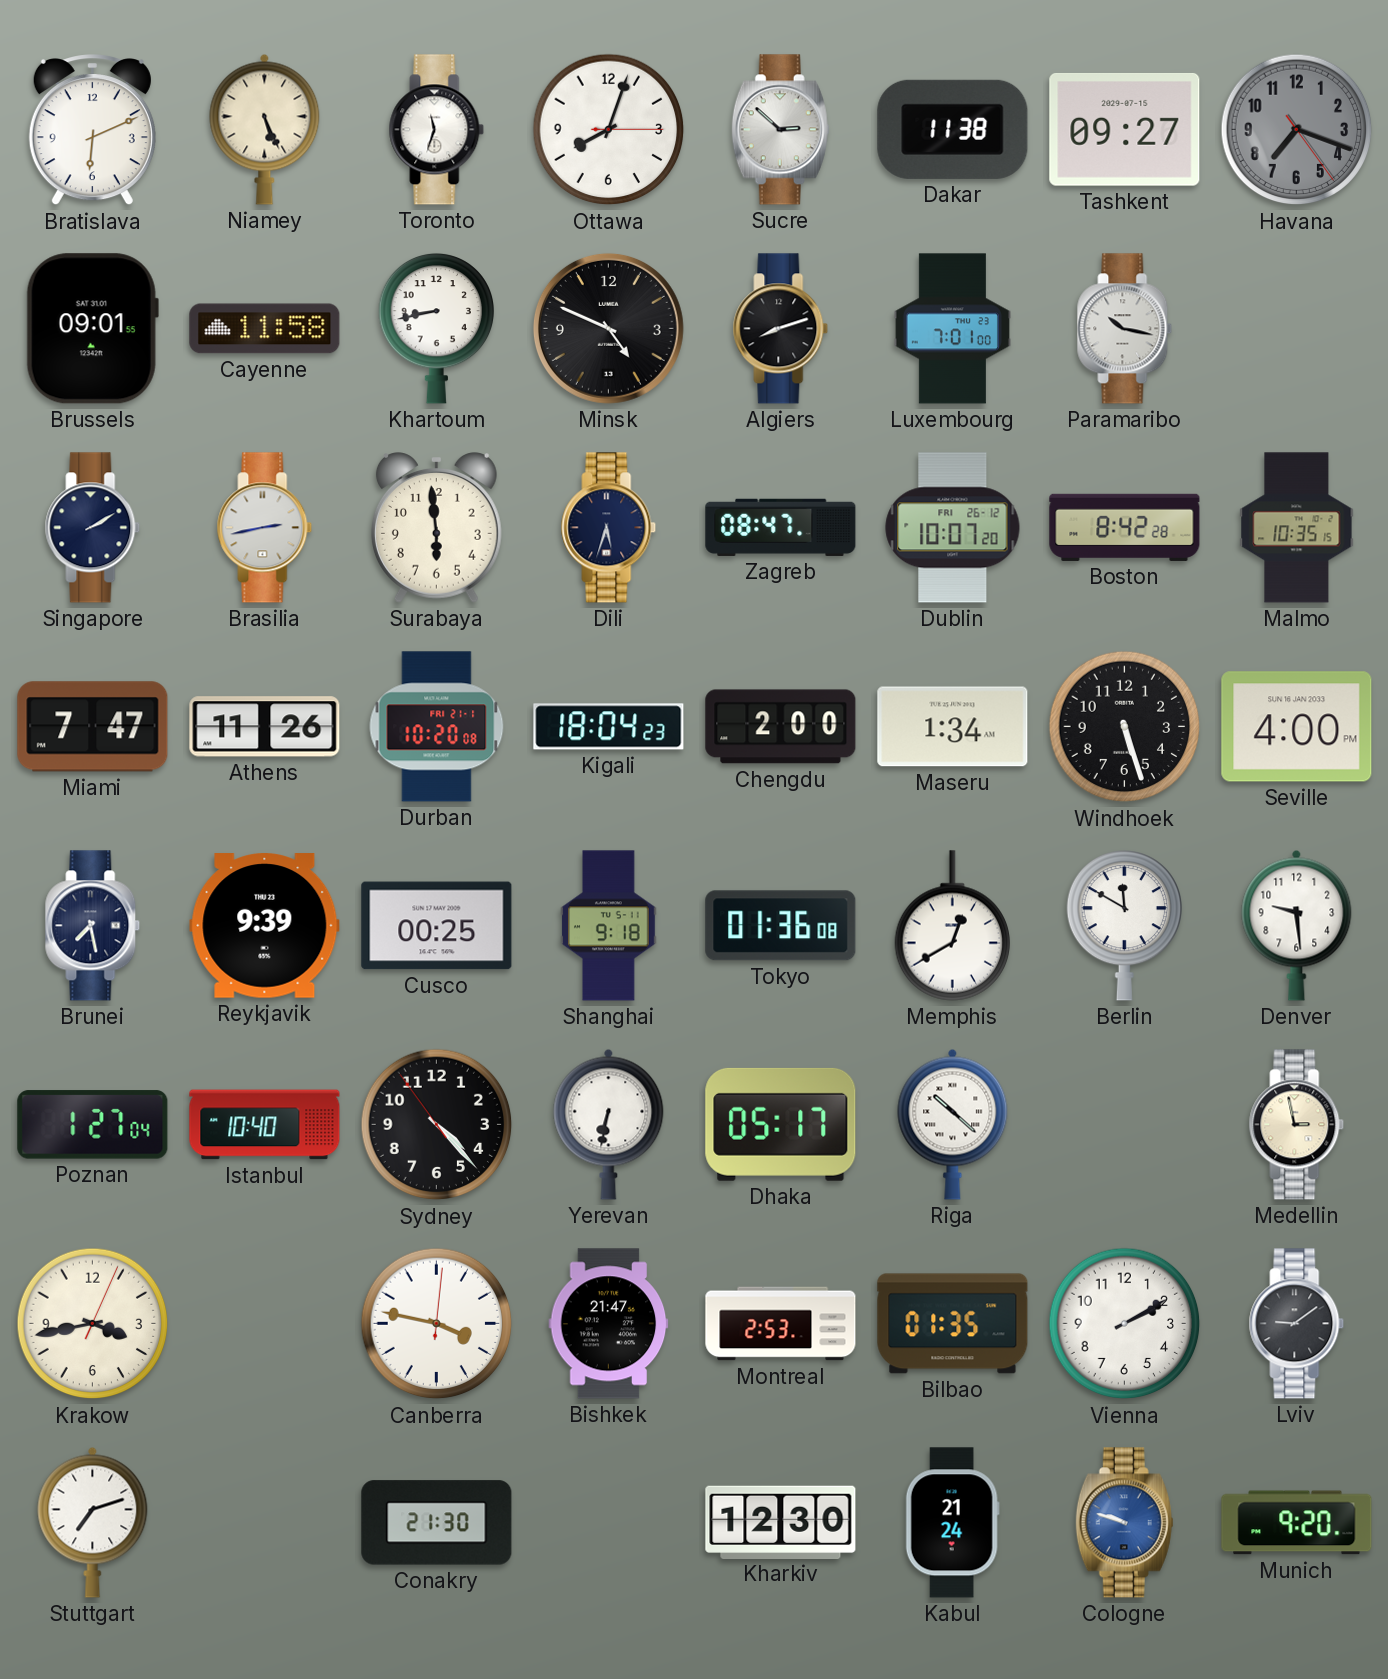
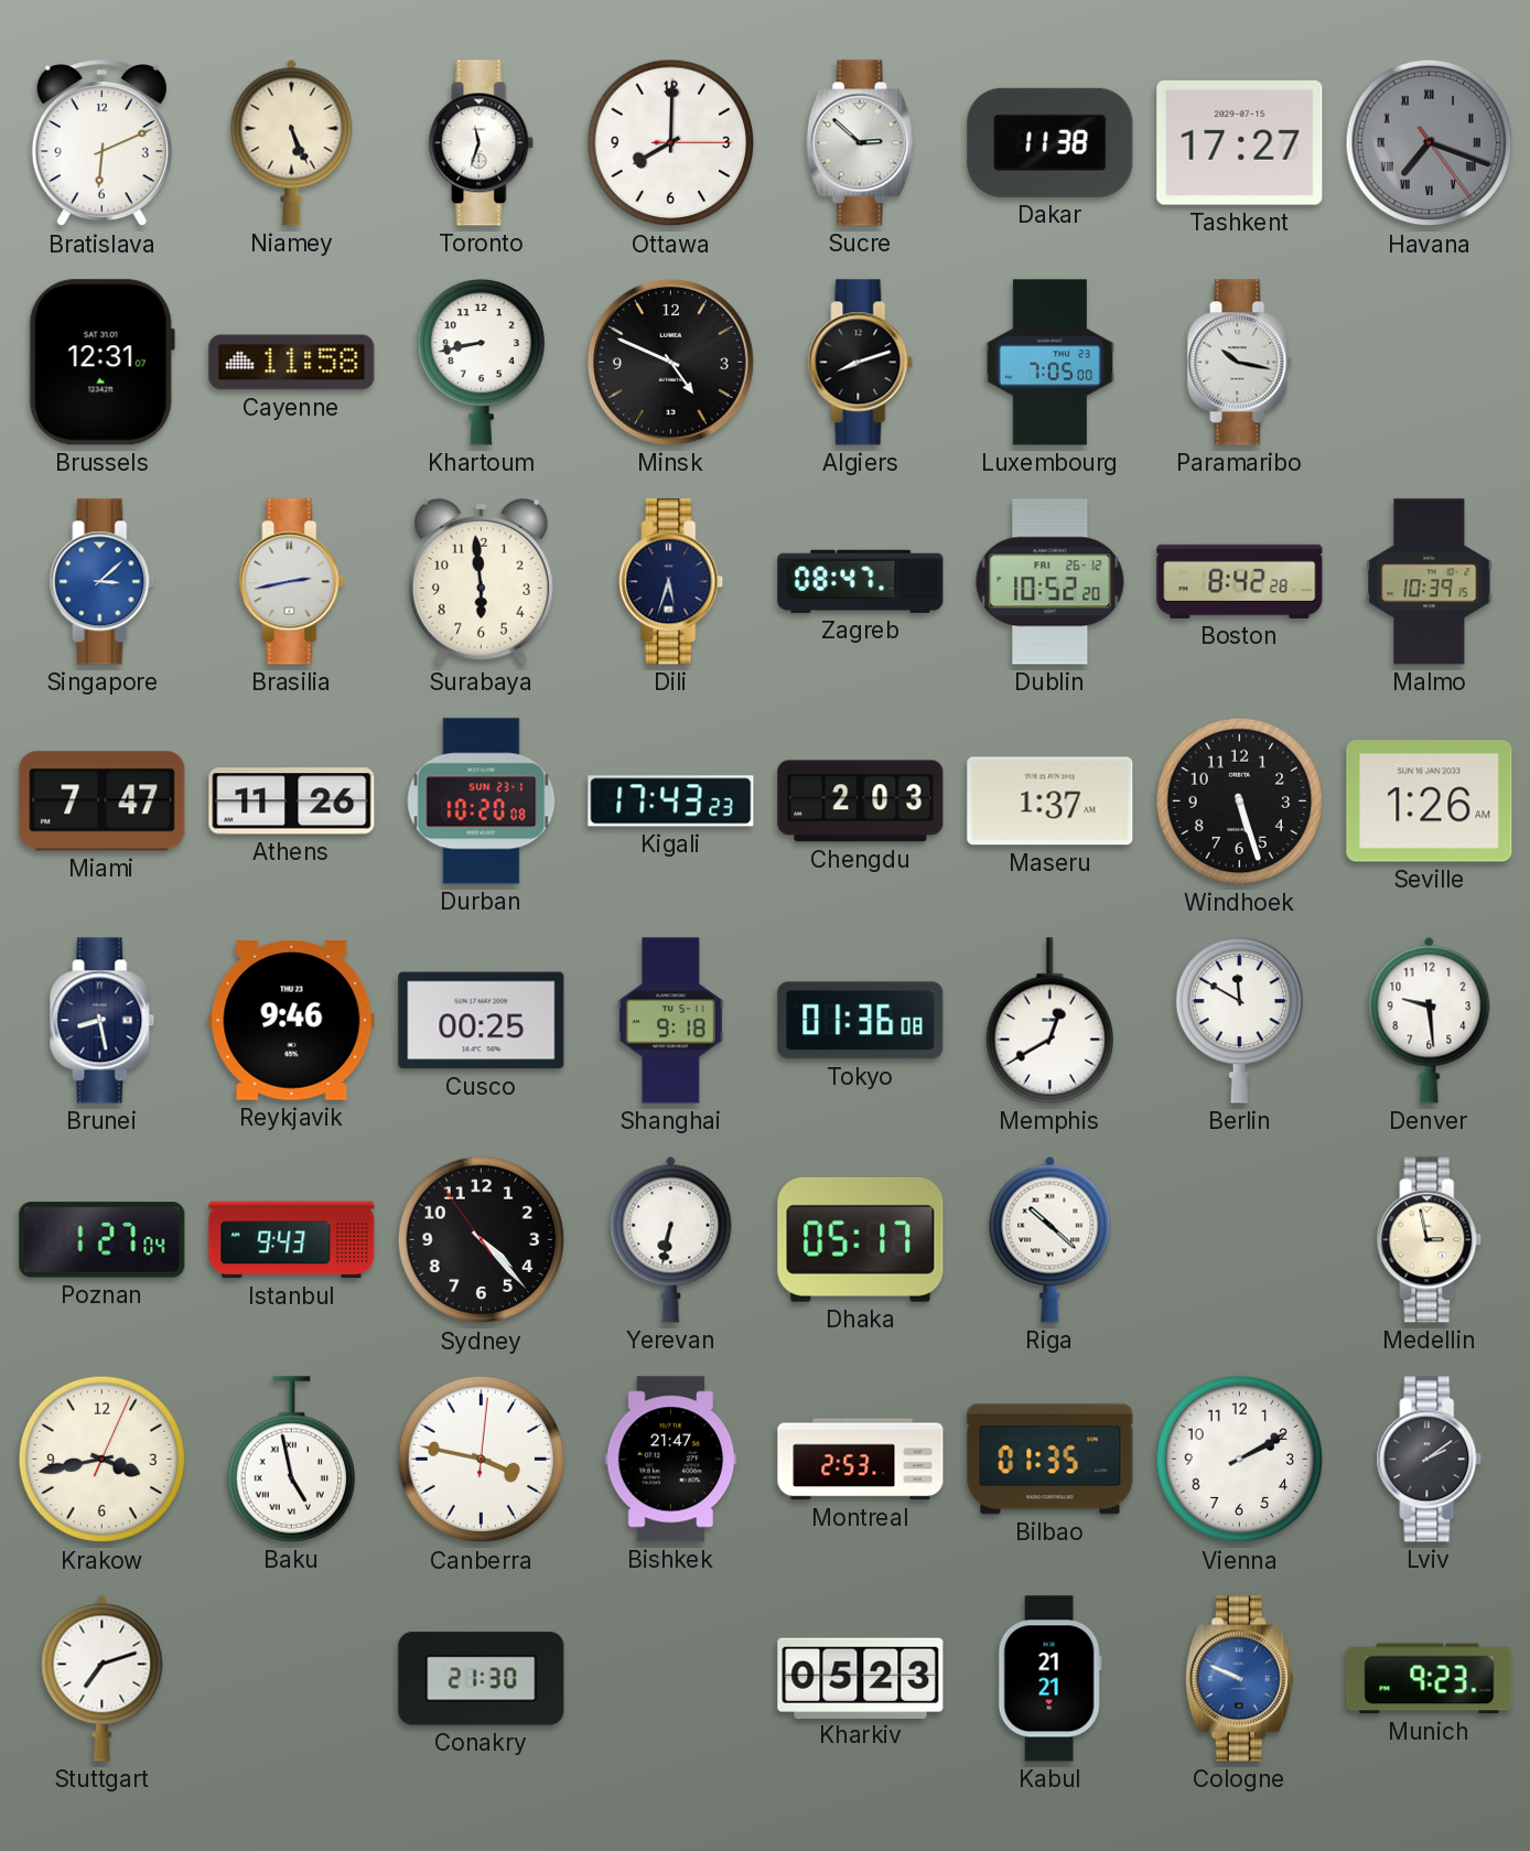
Ottawa: 8:03 -> 8:00 (671, 143)
Tashkent: 09:27 -> 17:27 (1240, 142)
Havana numerals: Arabic -> Roman (1430, 143)
Brussels: 09:01 -> 12:31 (101, 363)
Luxembourg: 7:01 -> 7:05 (1049, 363)
Singapore: 2:10 -> 3:08 (103, 582)
Singapore dial: navy -> blue (103, 582)
Dublin: 10:07 -> 10:52 (1050, 582)
Malmo: 10:35 -> 10:39 (1430, 582)
Durban date: FRI 21-1 -> SUN 23-1 (482, 801)
Kigali: 18:04 -> 17:43 (671, 801)
Chengdu: 2:00 -> 2:03 (861, 801)
Maseru: 1:34 -> 1:37 (1050, 801)
Seville: 4:00 -> 1:26 (1430, 801)
Brunei: 7:28 -> 8:28 (103, 1021)
Reykjavik: 9:39 -> 9:46 (292, 1021)
Istanbul: 10:40 -> 9:43 (292, 1240)
Baku: none -> 4:58 (291, 1460)
Lviv: 9:09 -> 2:09 (1430, 1460)
Kharkiv: 12:30 -> 05:23 (861, 1678)
Kabul: 21:24 -> 21:21 (1049, 1679)
Cologne: 9:48 -> 9:49 (1239, 1679)
Munich: 9:20 -> 9:23 (1430, 1679)
